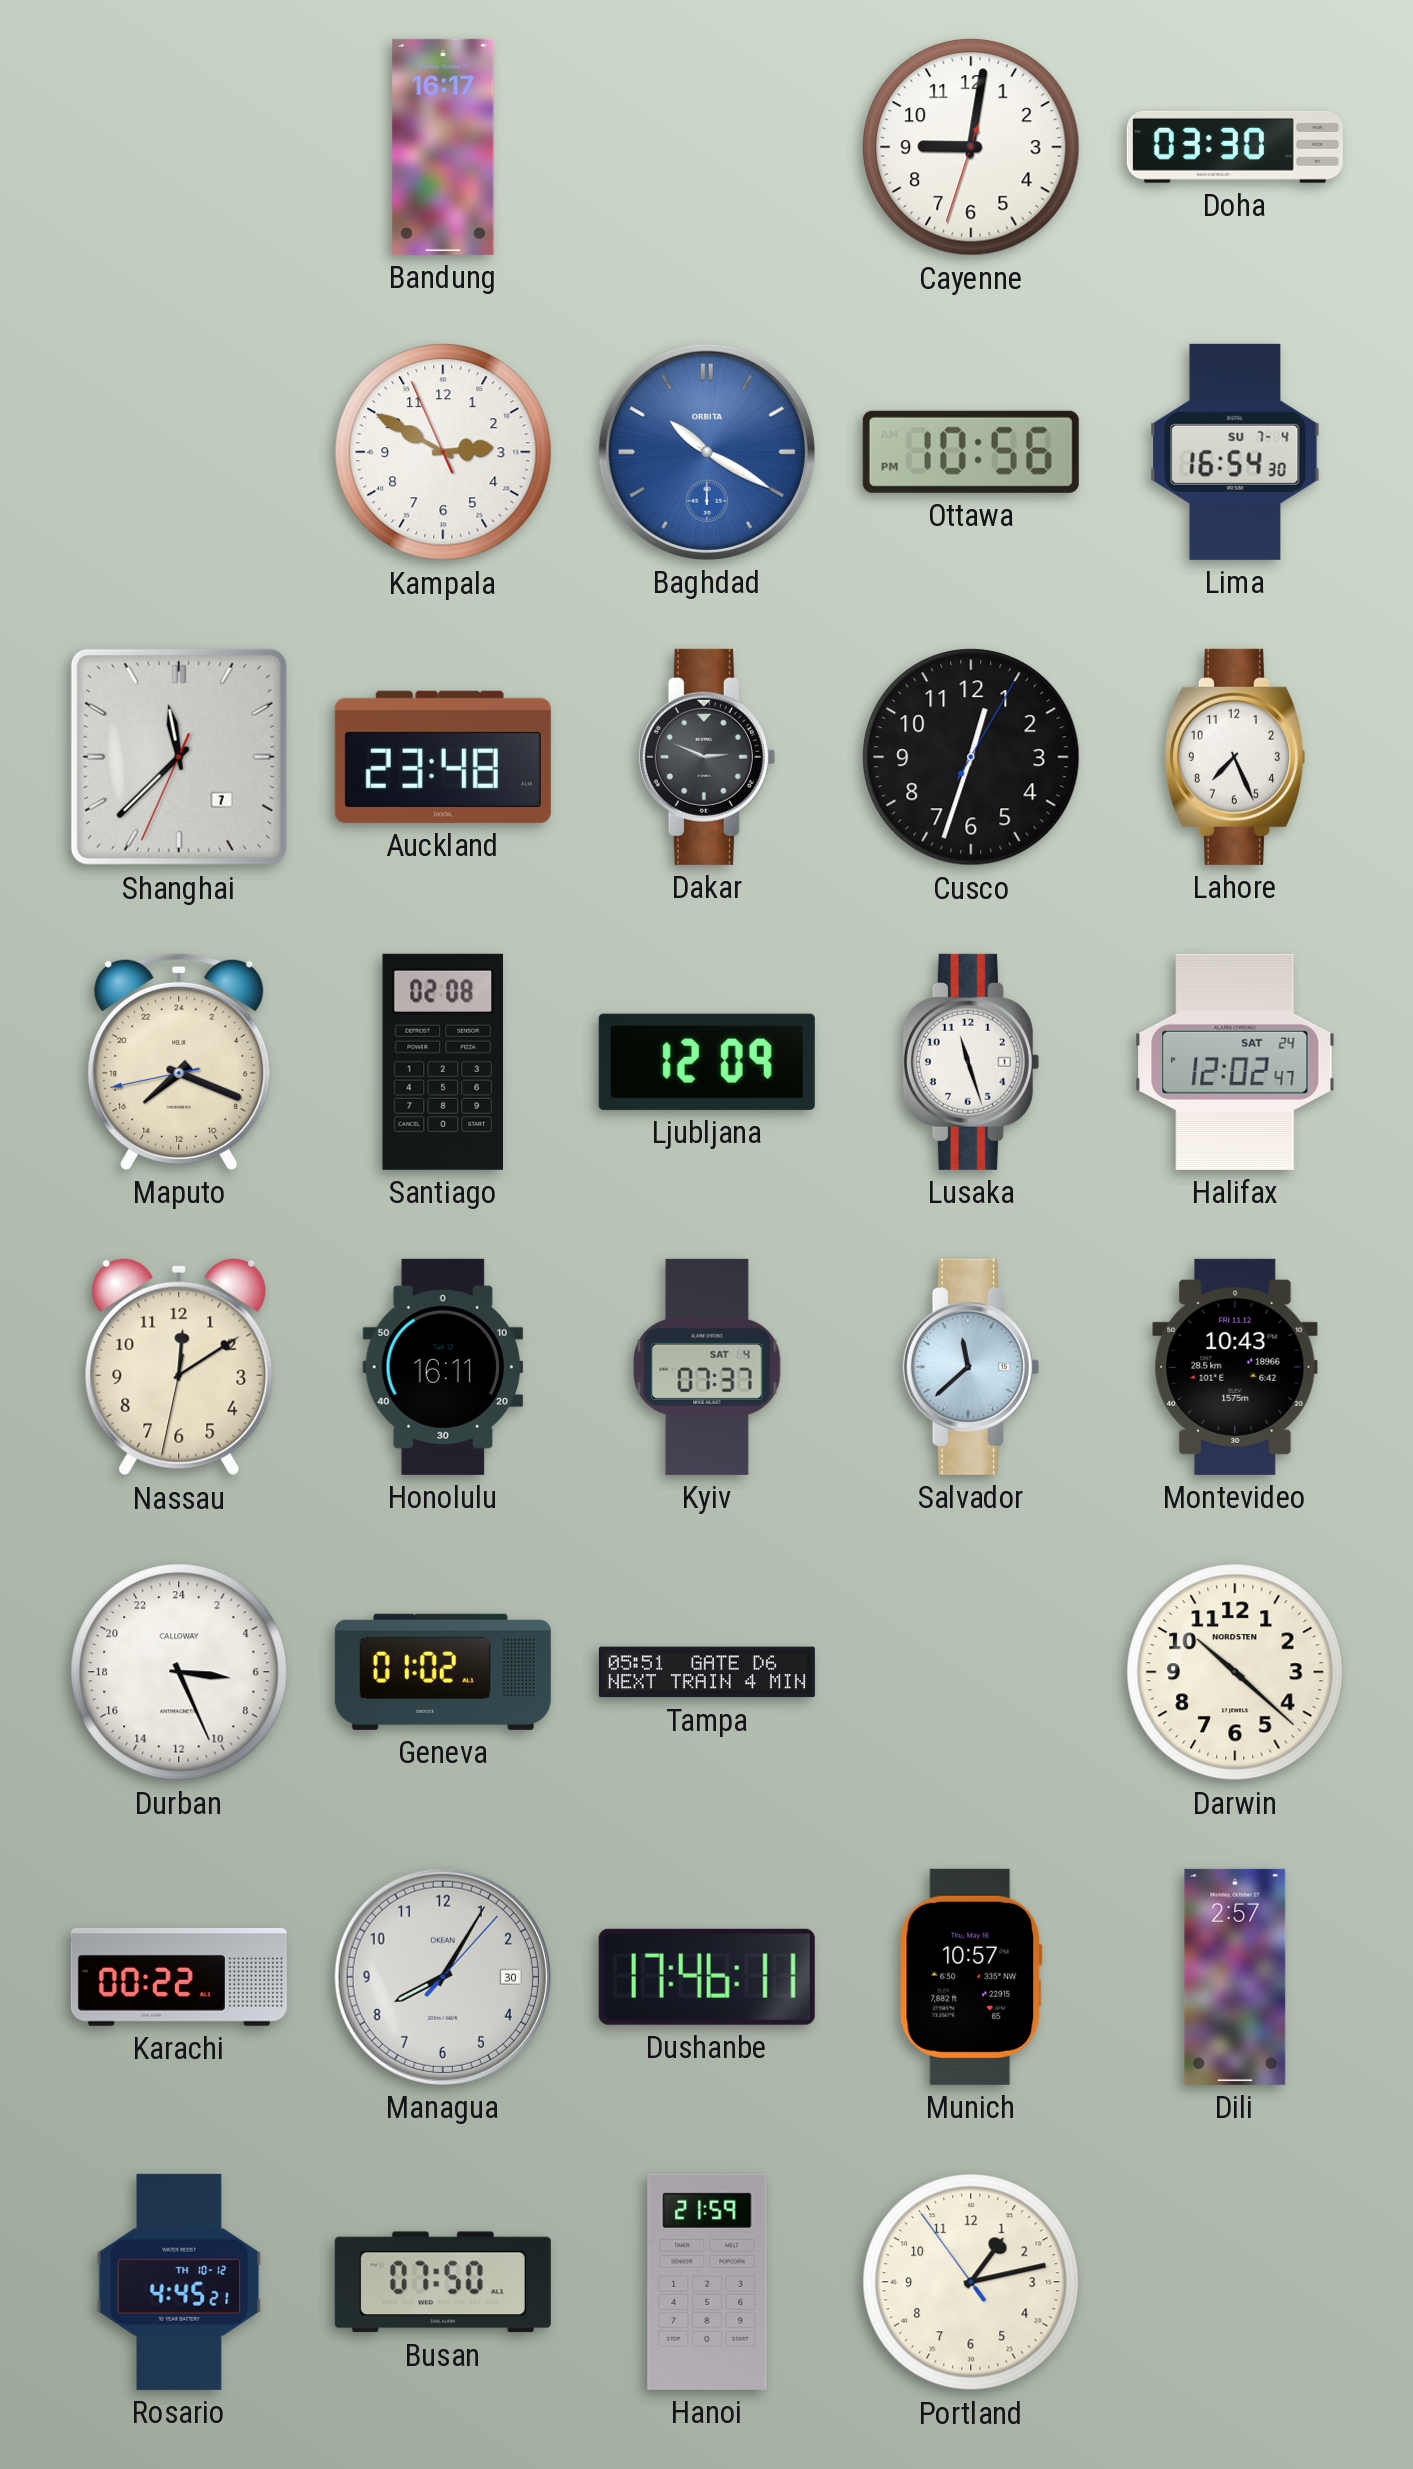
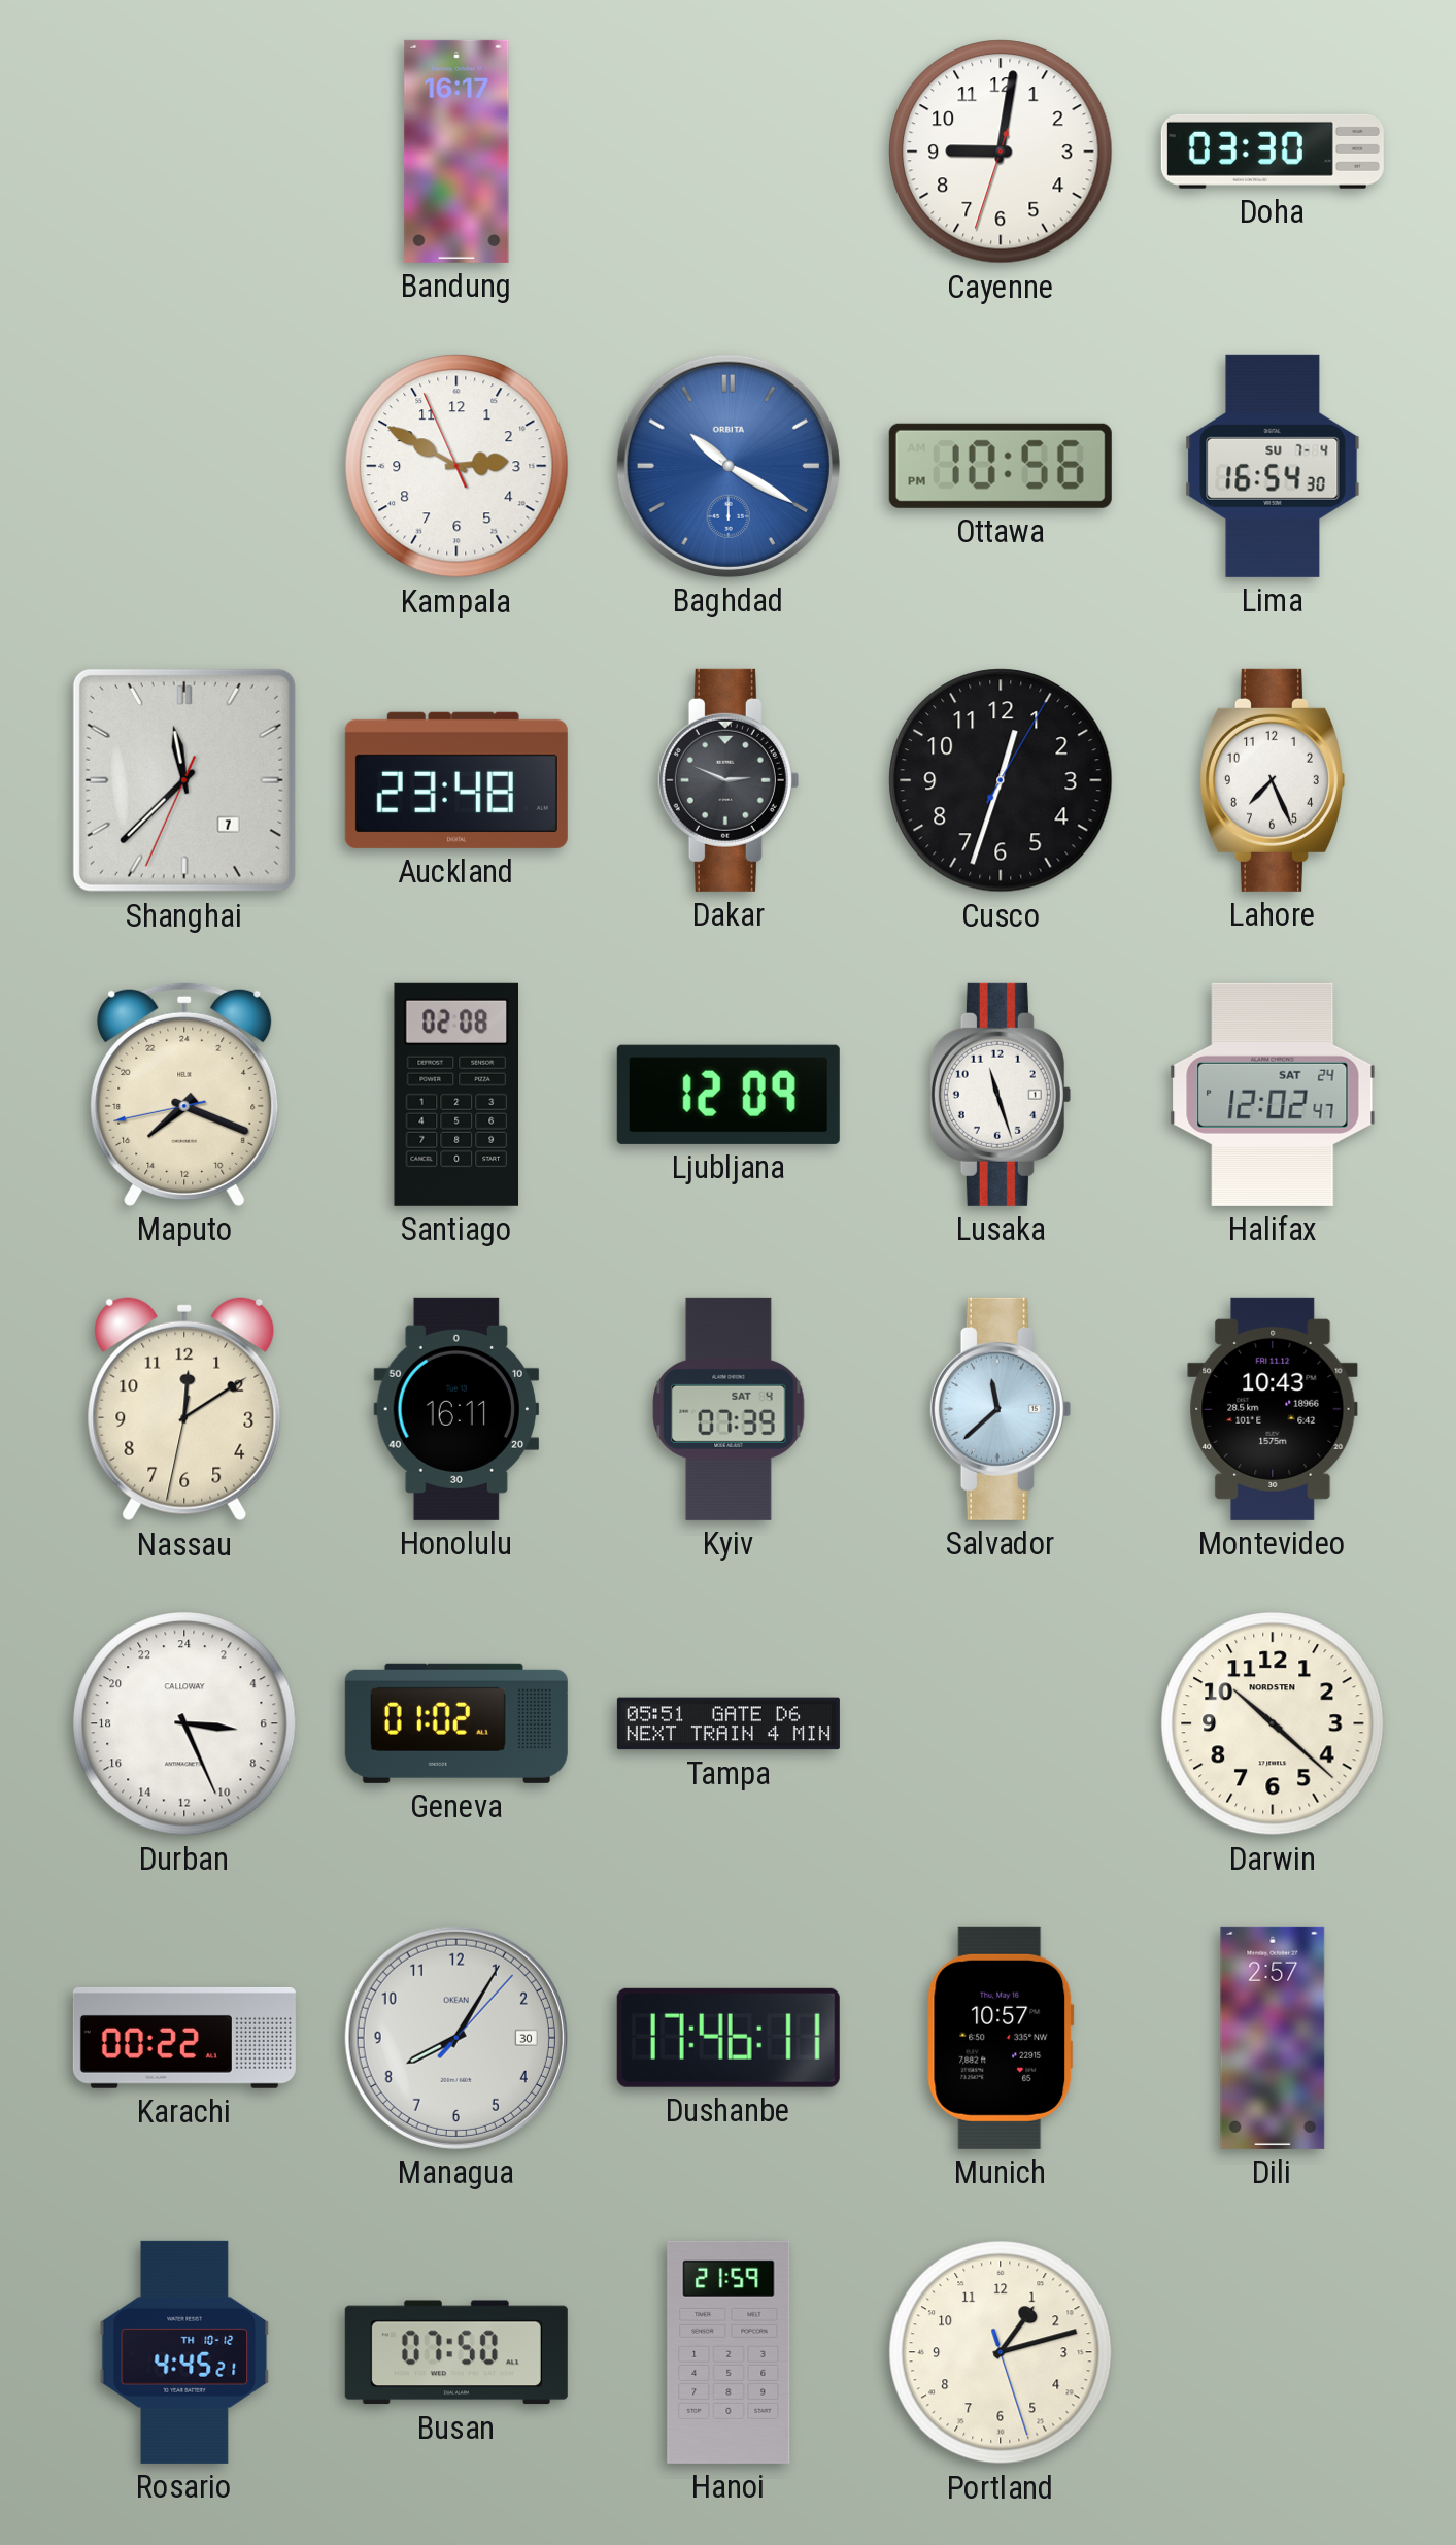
Kyiv: 07:37 -> 07:39 (729, 1409)
Portland: 1:12:54 -> 1:12:27 (1001, 2352)
